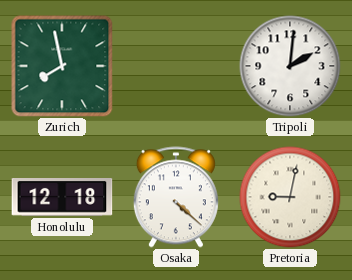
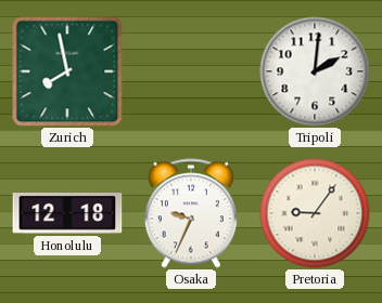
Osaka: 4:22 -> 9:34 (191, 213)
Pretoria: 9:02 -> 9:06 (315, 213)
